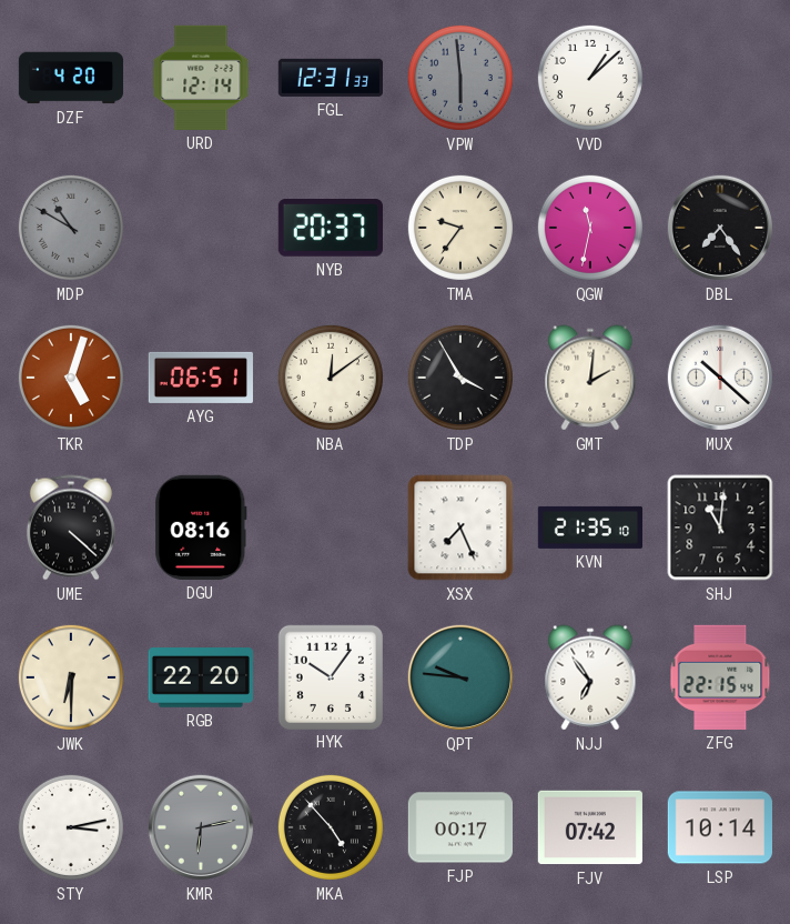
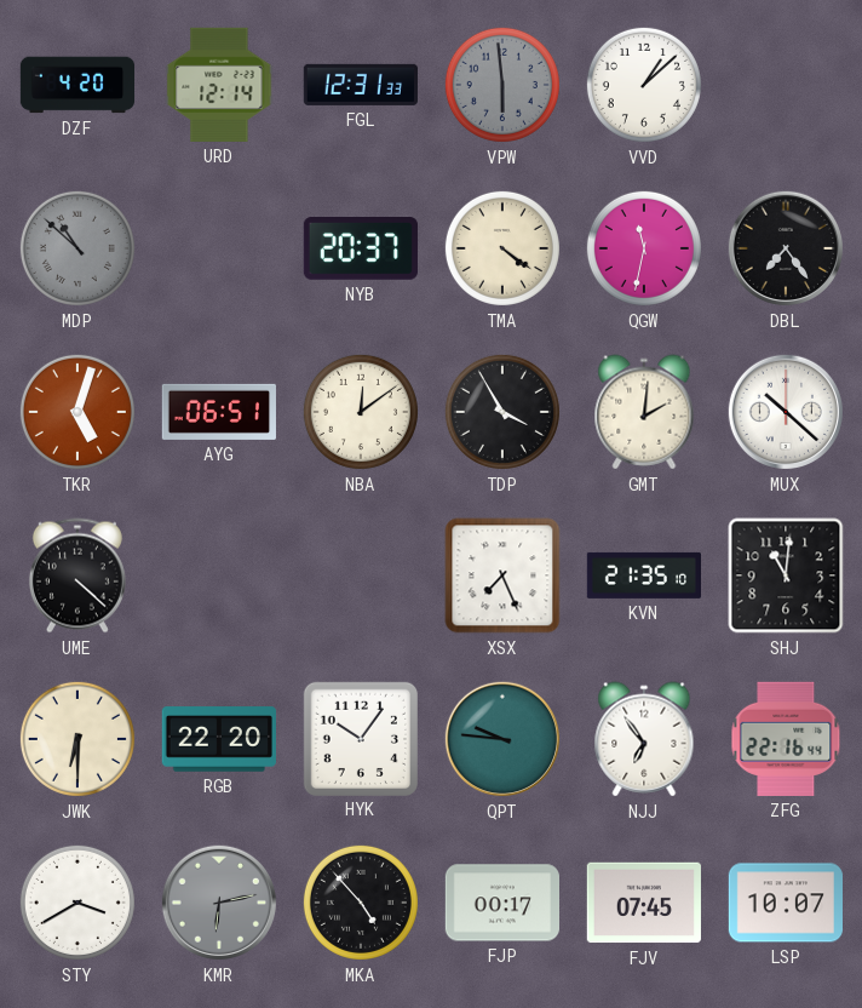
MDP: 10:50 -> 10:52 (77, 248)
TMA: 9:36 -> 4:21 (502, 248)
DGU: 08:16 -> none (201, 528)
ZFG: 22:15 -> 22:16 (786, 739)
STY: 3:13 -> 3:40 (77, 903)
FJV: 07:42 -> 07:45 (644, 903)
LSP: 10:14 -> 10:07 (785, 903)
